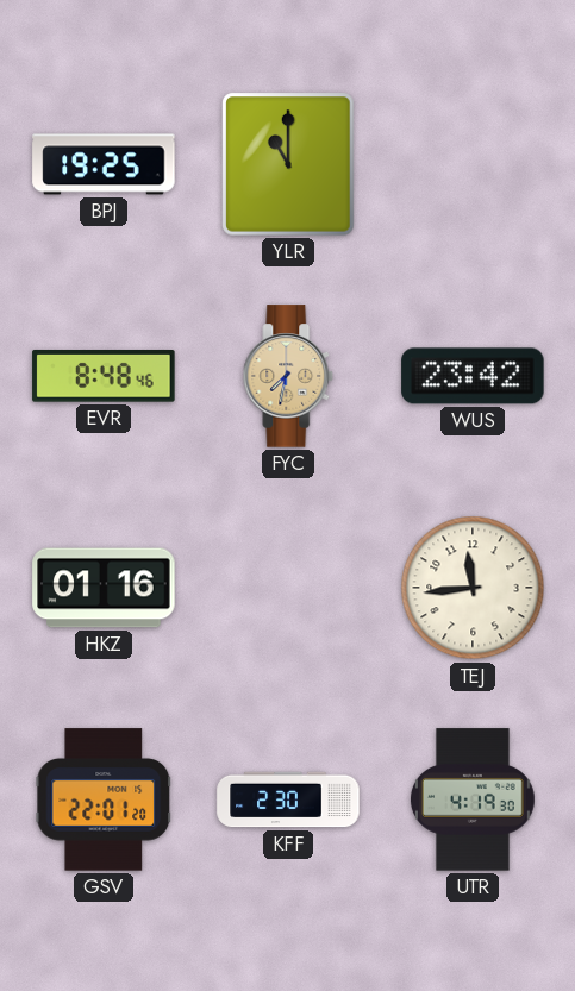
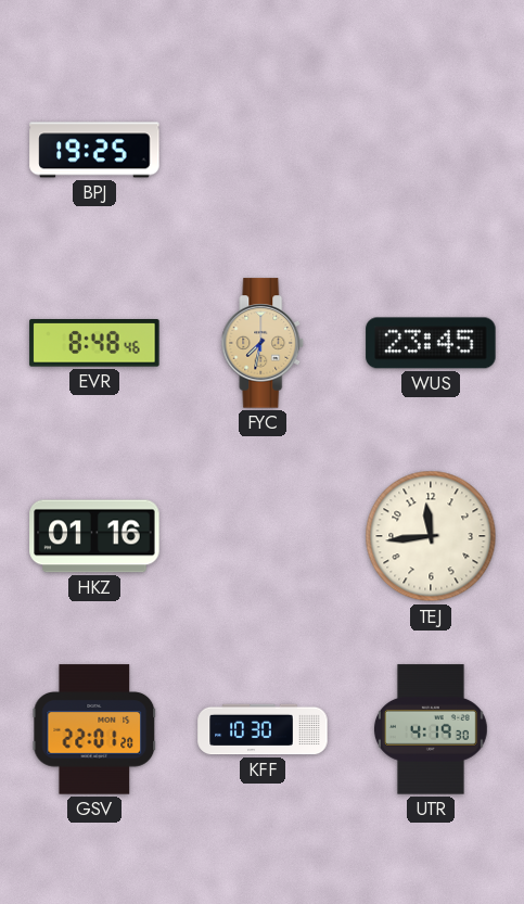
YLR: 11:00 -> none (288, 164)
WUS: 23:42 -> 23:45 (431, 343)
KFF: 2:30 -> 10:30 (263, 729)
